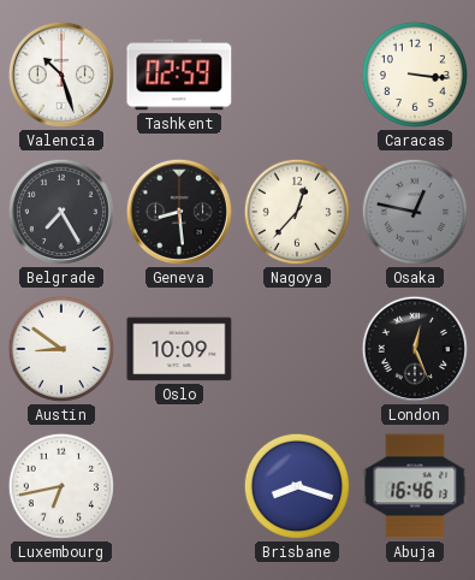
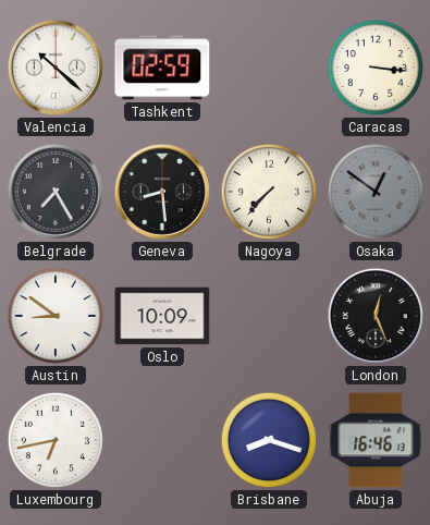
Valencia: 10:27 -> 10:22 (56, 68)
Nagoya: 12:37 -> 7:37 (269, 192)
Osaka: 12:47 -> 12:51 (376, 192)
